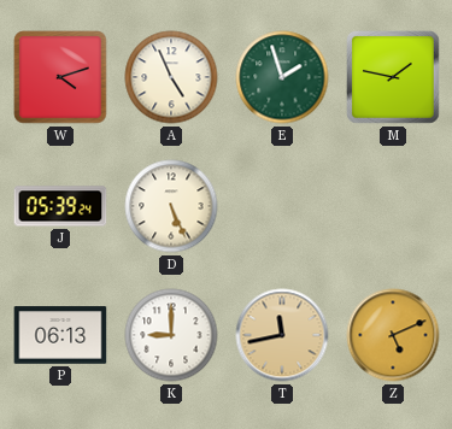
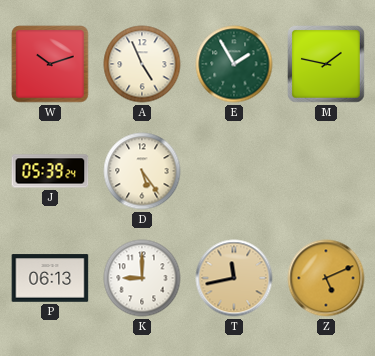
W: 4:12 -> 10:12 (50, 64)
E: 1:57 -> 1:55 (234, 64)
D: 5:26 -> 5:24 (142, 171)
